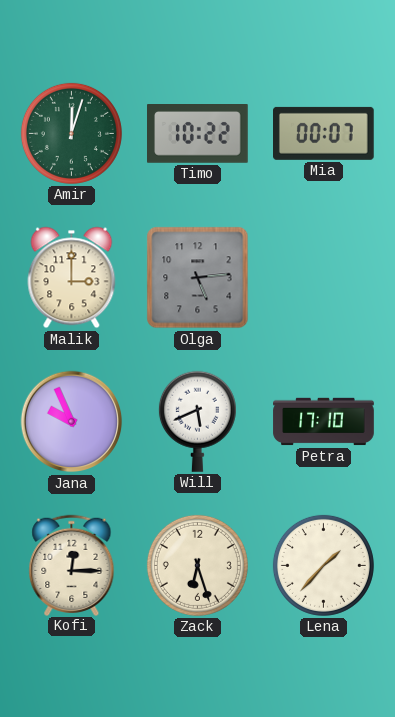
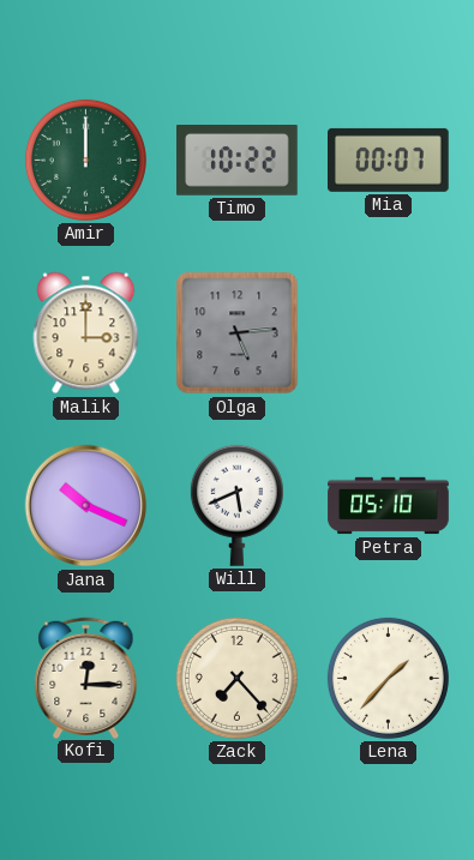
Amir: 12:03 -> 12:00 (85, 160)
Jana: 9:56 -> 10:19 (86, 506)
Petra: 17:10 -> 05:10 (389, 506)
Zack: 6:27 -> 7:23 (236, 678)
